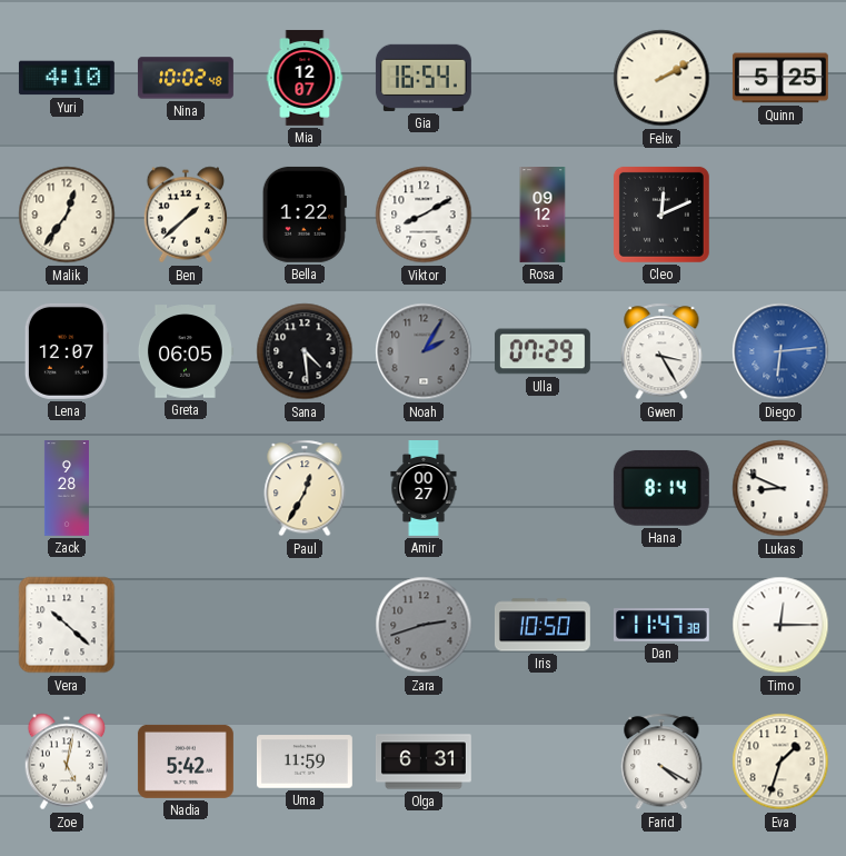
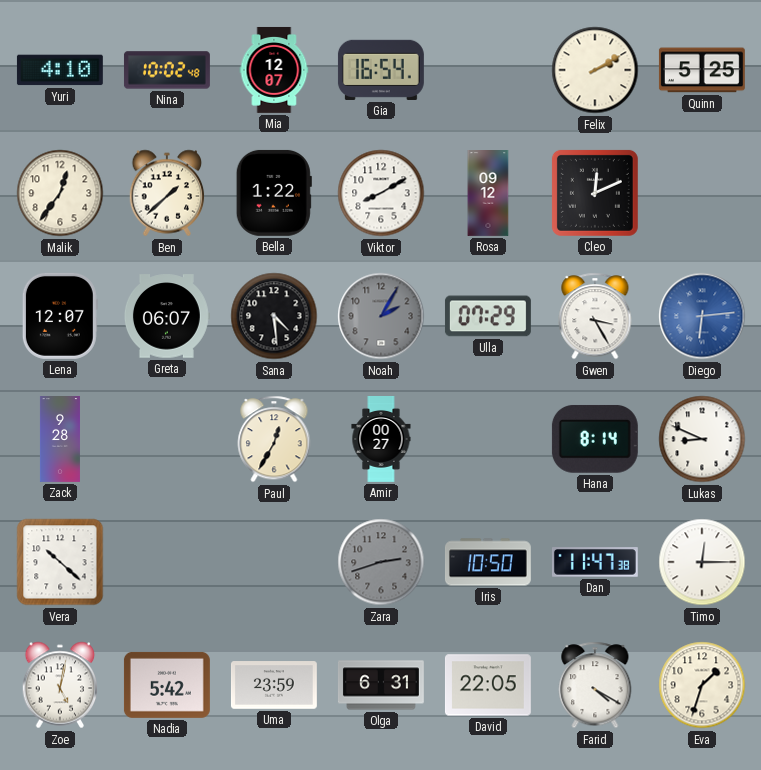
Greta: 06:05 -> 06:07 (167, 316)
Uma: 11:59 -> 23:59 (274, 685)
David: none -> 22:05 (488, 685)
